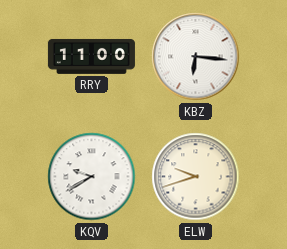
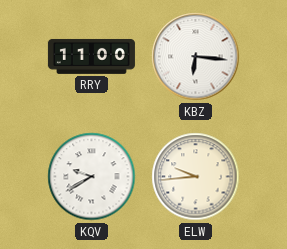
ELW: 9:42 -> 9:44 (196, 177)
